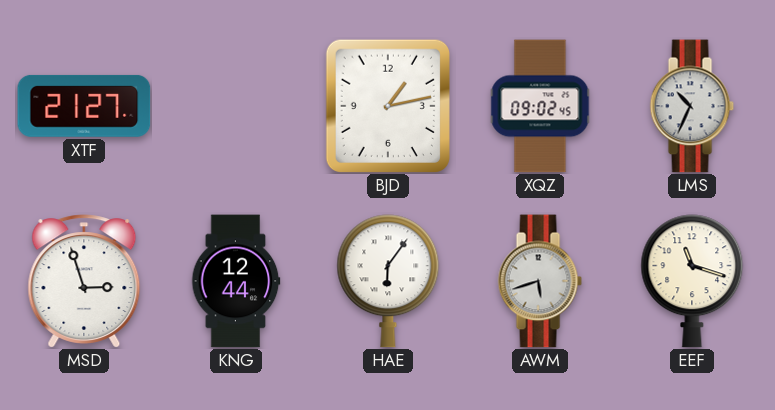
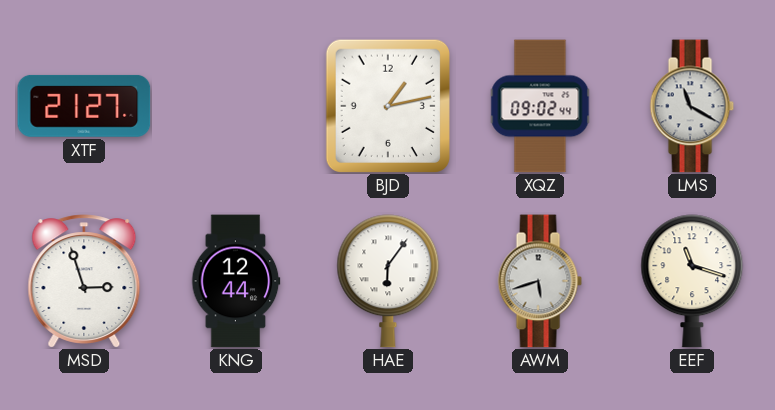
XQZ: 09:02:45 -> 09:02:44 (540, 106)
LMS: 10:34 -> 11:20 (692, 106)
